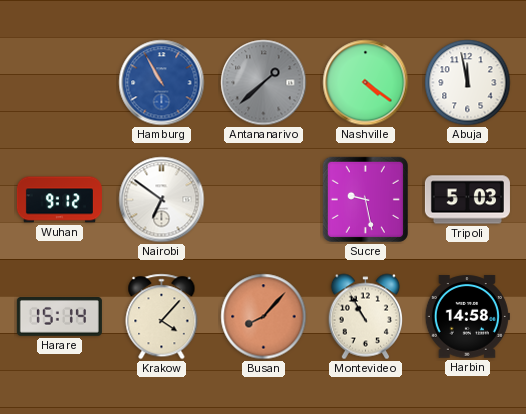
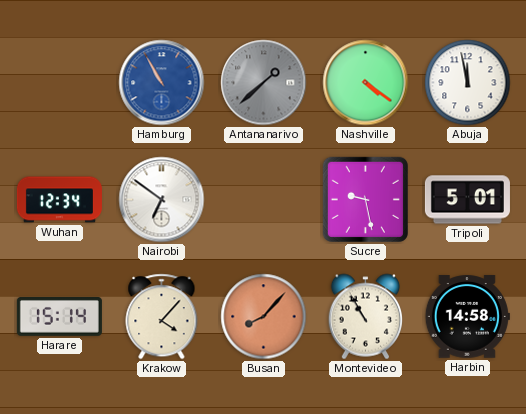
Wuhan: 9:12 -> 12:34 (59, 200)
Tripoli: 5:03 -> 5:01 (467, 200)
